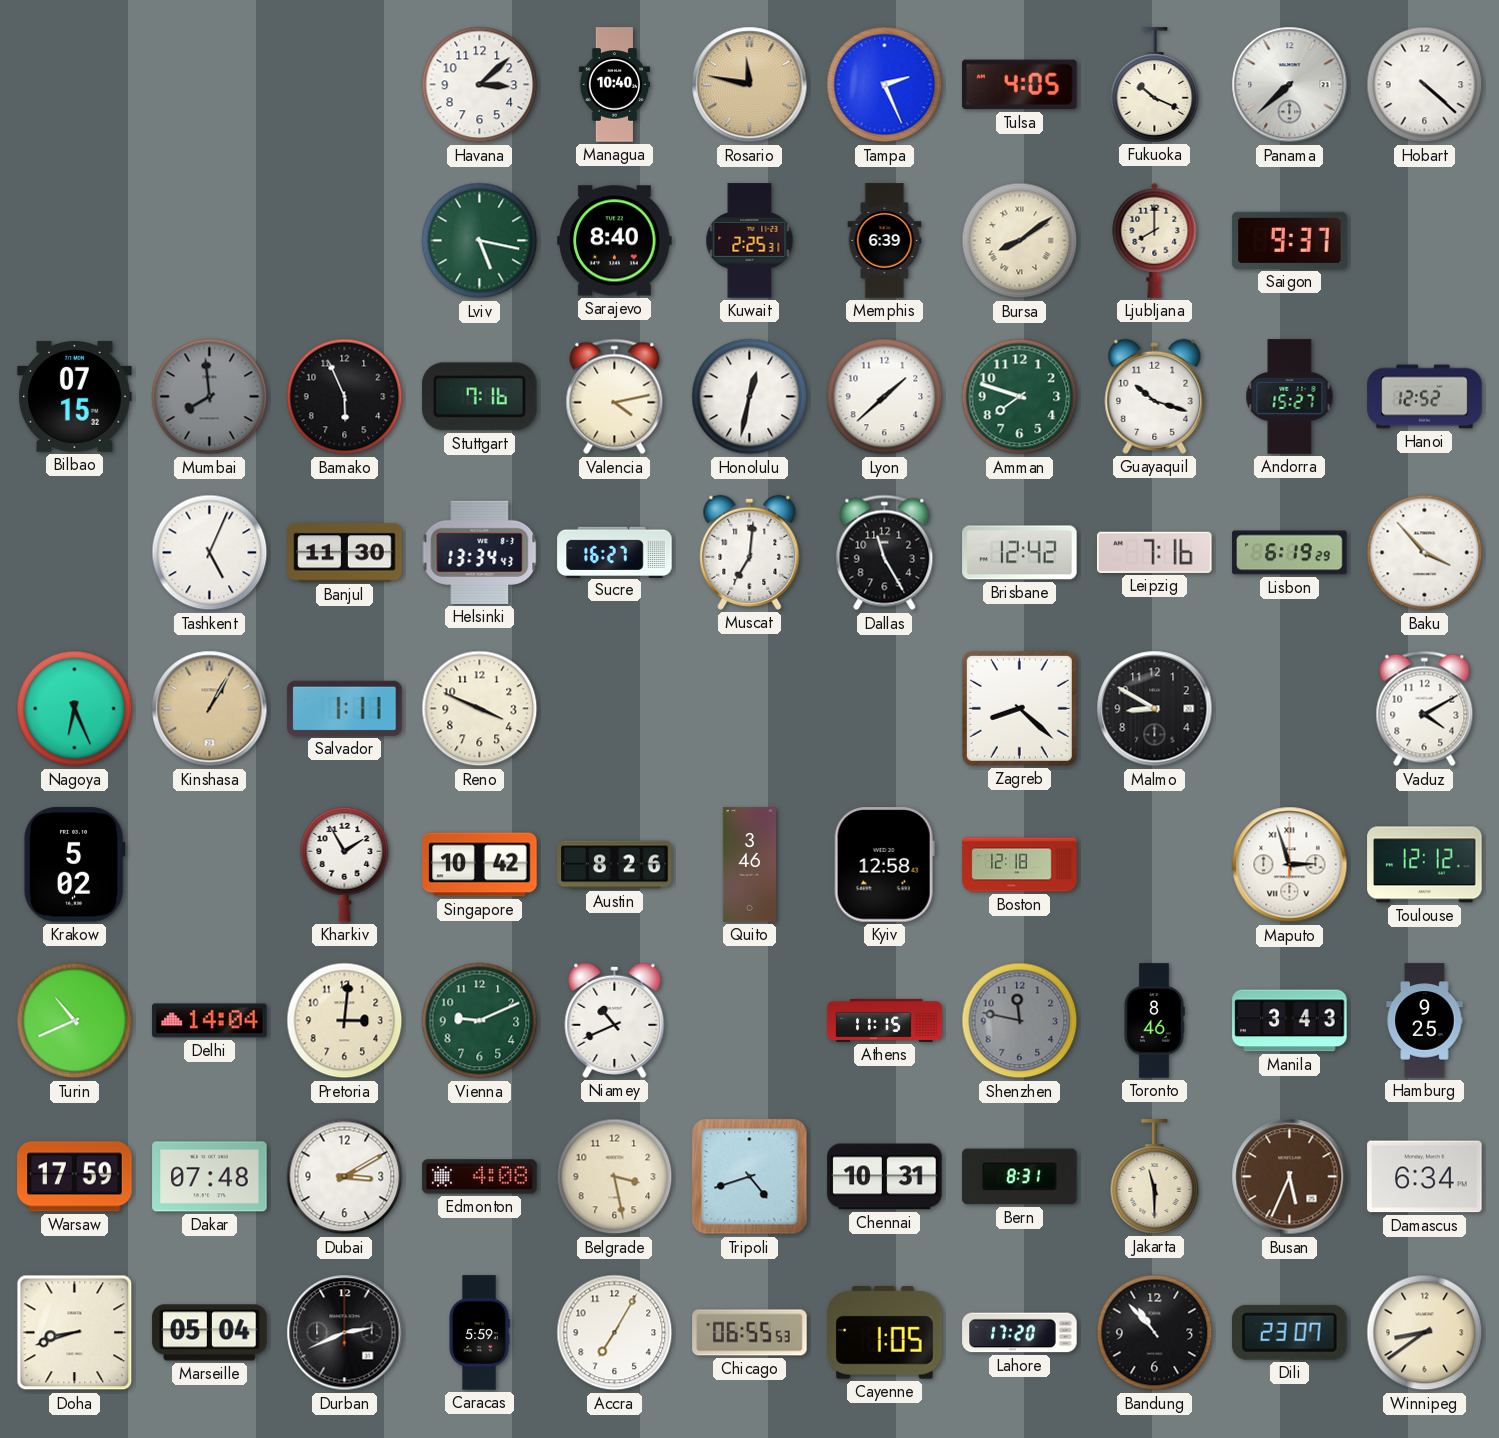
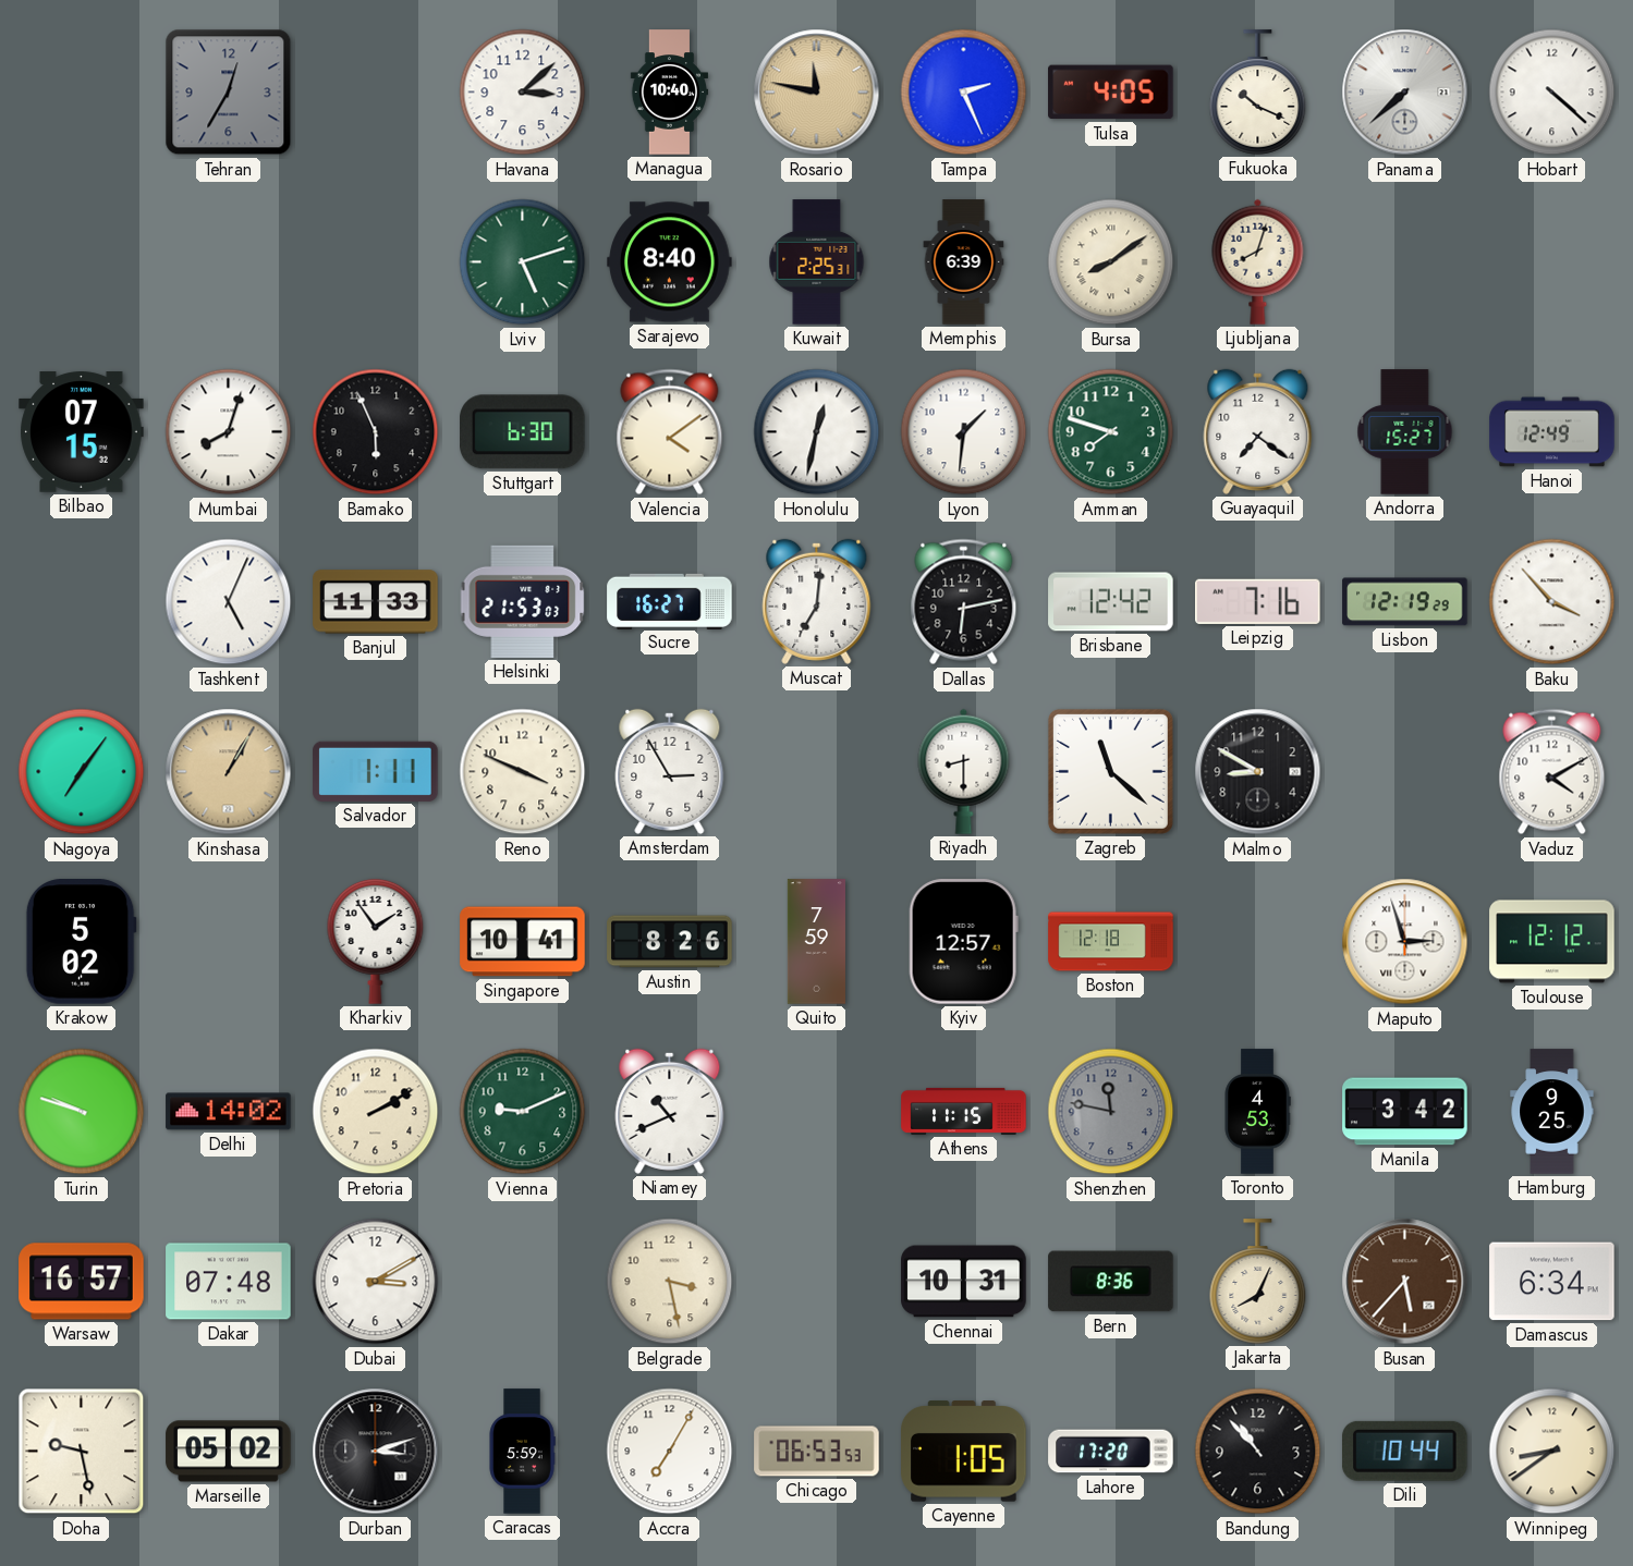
Tehran: none -> 12:35 (229, 93)
Lviv: 5:17 -> 5:12 (523, 262)
Ljubljana: 8:00 -> 8:03 (1258, 261)
Saigon: 9:37 -> none (1290, 240)
Mumbai: 7:59 -> 8:03 (229, 432)
Mumbai dial: grey -> white (229, 432)
Stuttgart: 7:16 -> 6:30 (523, 432)
Valencia: 4:13 -> 4:09 (670, 432)
Lyon: 1:38 -> 1:31 (964, 432)
Guayaquil: 10:18 -> 7:21 (1258, 431)
Hanoi: 12:52 -> 12:49 (1552, 432)
Banjul: 11:30 -> 11:33 (376, 602)
Helsinki: 13:34 -> 21:53 (523, 601)
Dallas: 11:25 -> 6:13 (964, 602)
Lisbon: 6:19 -> 12:19 (1405, 602)
Nagoya: 6:26 -> 7:06 (82, 772)
Amsterdam: none -> 2:55 (670, 771)
Riyadh: none -> 8:30 (964, 771)
Zagreb: 8:22 -> 11:22 (1110, 771)
Kharkiv: 1:55 -> 1:54 (376, 941)
Singapore: 10:42 -> 10:41 (523, 942)
Quito: 3:46 -> 7:59 (816, 942)
Kyiv: 12:58 -> 12:57 (963, 942)
Turin: 10:41 -> 9:48 (82, 1112)
Delhi: 14:04 -> 14:02 (229, 1112)
Pretoria: 3:01 -> 2:10 (376, 1112)
Toronto: 8:46 -> 4:53 (1257, 1112)
Manila: 3:43 -> 3:42 (1405, 1112)
Warsaw: 17:59 -> 16:57 (82, 1282)
Edmonton: 4:08 -> none (480, 1177)
Tripoli: 4:42 -> none (750, 1177)
Bern: 8:31 -> 8:36 (1111, 1282)
Jakarta: 11:30 -> 8:04 (1258, 1282)
Busan: 5:34 -> 5:37 (1405, 1282)
Doha: 8:42 -> 9:28 (82, 1452)
Marseille: 05:04 -> 05:02 (229, 1452)
Durban: 2:41 -> 3:12 (376, 1452)
Chicago: 06:55 -> 06:53 (817, 1452)
Dili: 23:07 -> 10:44 (1404, 1451)
